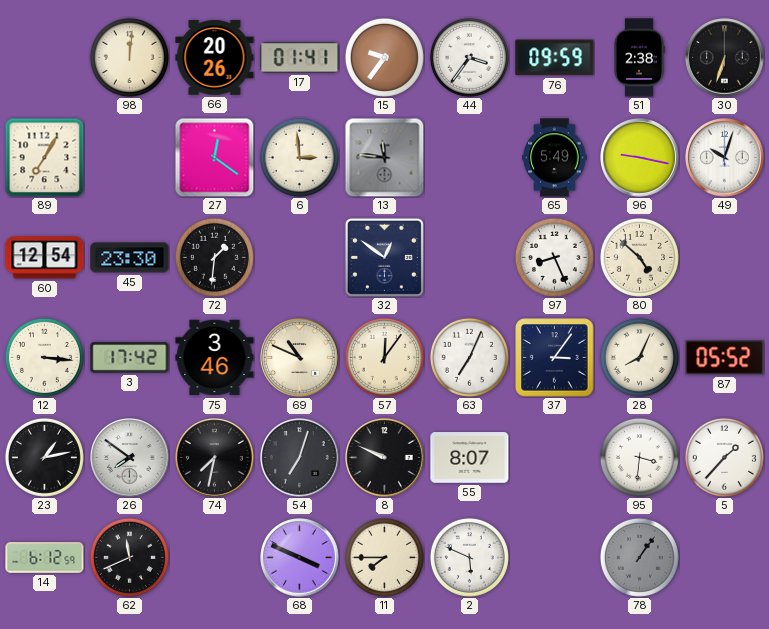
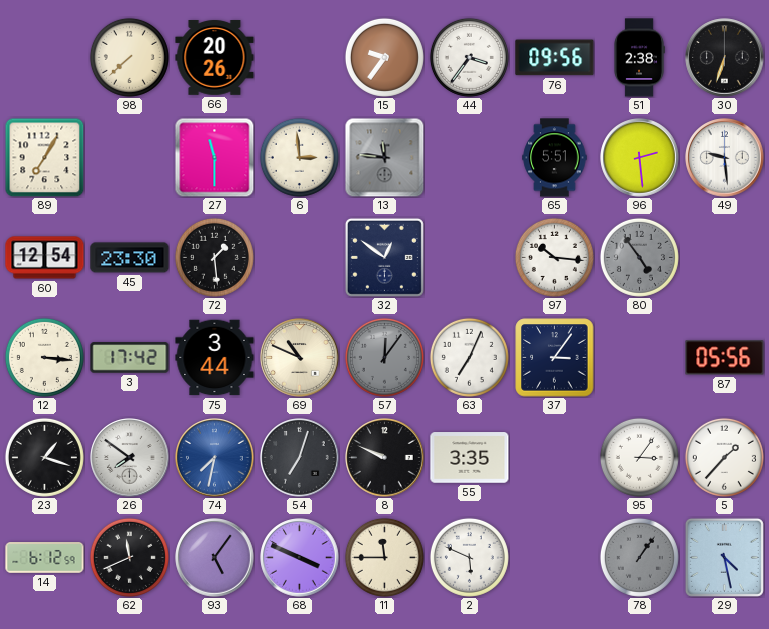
98: 12:01 -> 7:38 (129, 57)
17: 01:41 -> none (300, 58)
76: 09:59 -> 09:56 (555, 58)
27: 12:21 -> 11:30 (214, 157)
65: 5:49 -> 5:51 (555, 158)
96: 9:17 -> 2:29 (640, 158)
49: 10:03 -> 9:29 (725, 158)
72: 1:31 -> 1:29 (214, 257)
97: 8:26 -> 10:16 (554, 257)
80: 4:52 -> 4:54 (639, 257)
80 dial: cream -> grey (639, 257)
75: 3:46 -> 3:44 (215, 358)
57 dial: cream -> grey (384, 357)
28: 8:04 -> none (639, 357)
87: 05:52 -> 05:56 (725, 358)
23: 1:13 -> 1:18 (44, 457)
74 dial: black -> blue (215, 458)
55: 8:07 -> 3:35 (470, 458)
95: 3:31 -> 3:06 (639, 457)
93: none -> 5:06 (215, 558)
11: 7:45 -> 11:45 (384, 557)
29: none -> 4:28 (724, 557)
